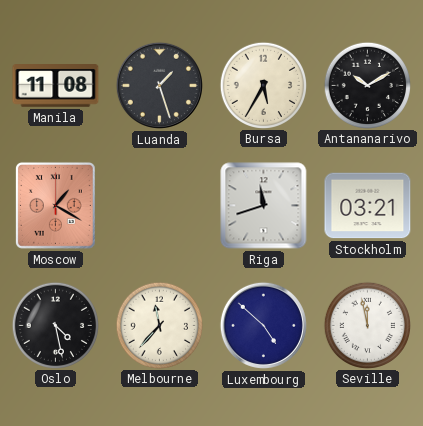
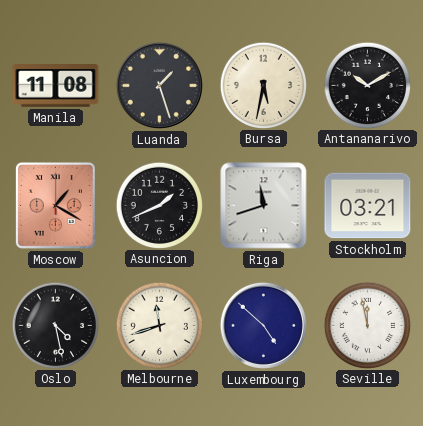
Bursa: 5:35 -> 5:32 (263, 85)
Asuncion: none -> 1:41 (159, 205)
Melbourne: 11:37 -> 11:42 (159, 325)
